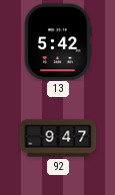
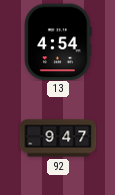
13: 5:42 -> 4:54 (58, 42)
